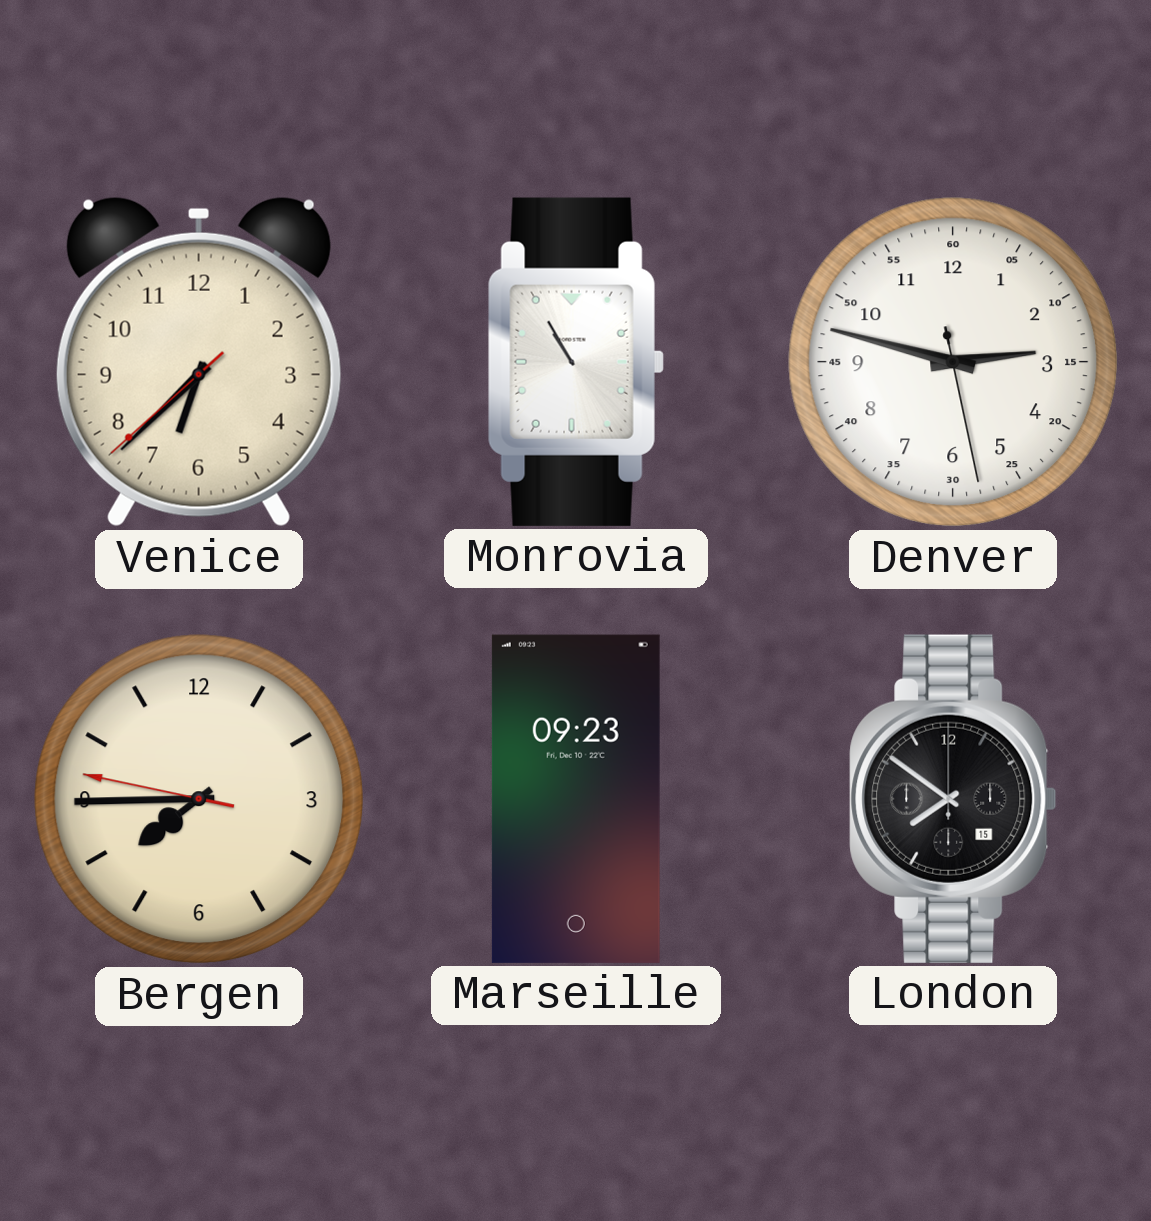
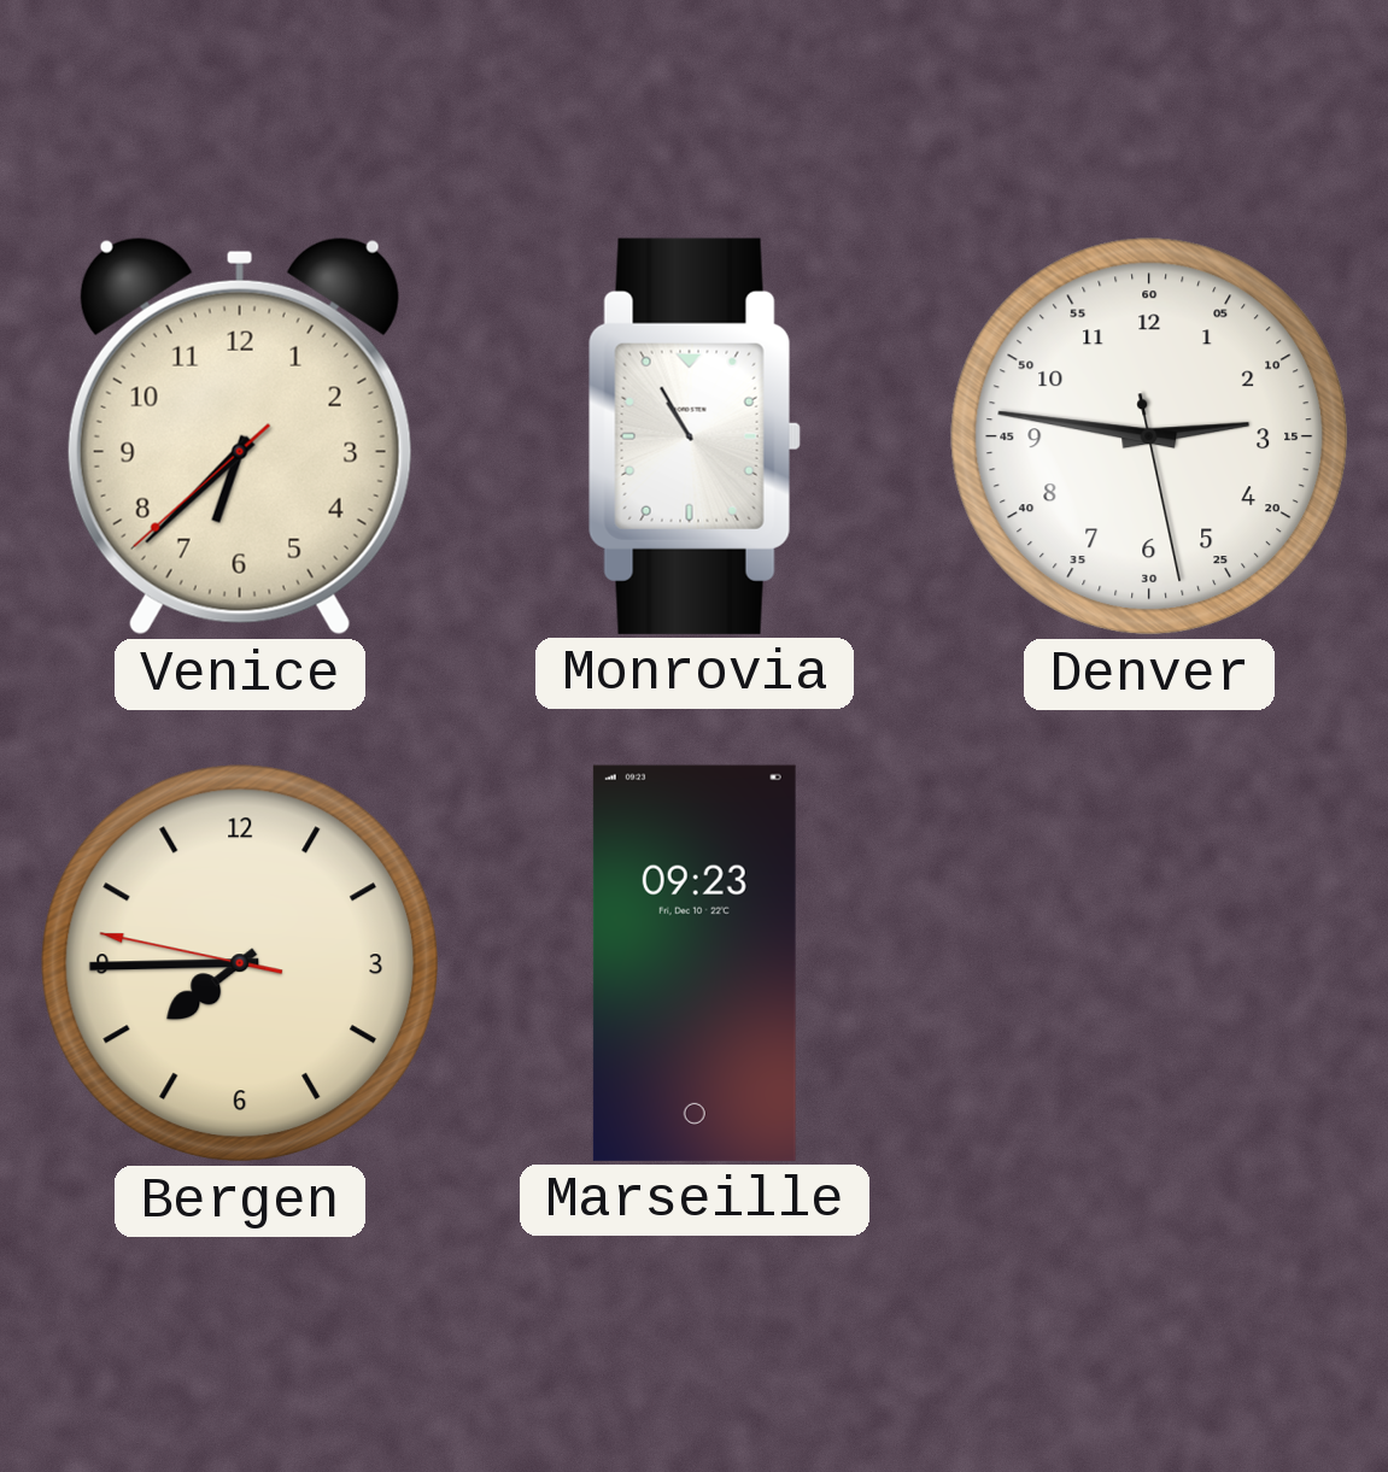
Denver: 2:47 -> 2:46 (1149, 436)
London: 7:51 -> none (953, 799)
